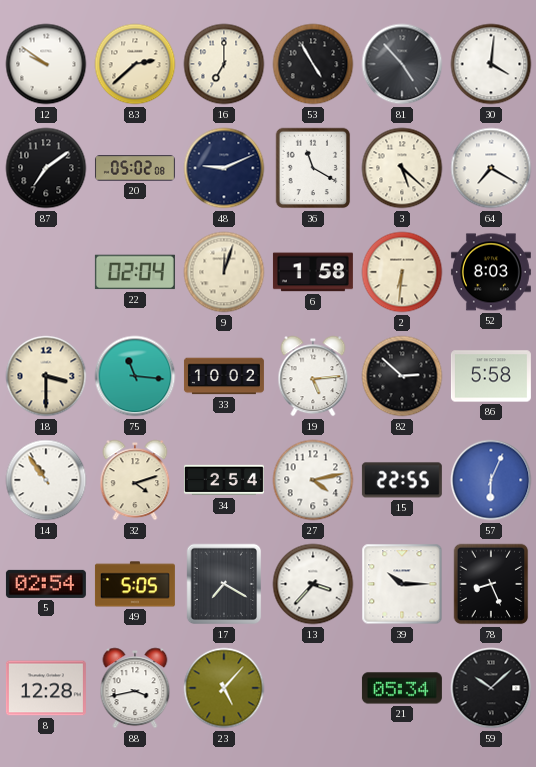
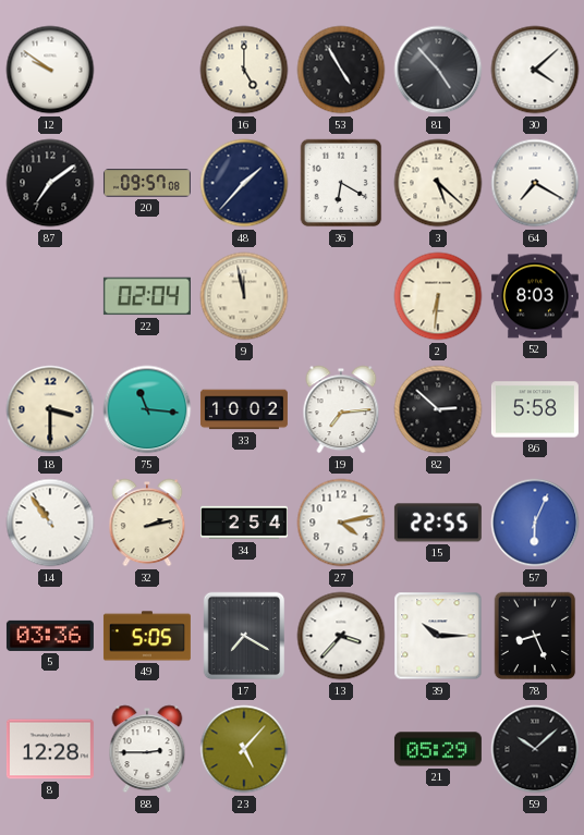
83: 2:38 -> none (135, 64)
16: 7:00 -> 5:00 (244, 70)
30: 4:01 -> 4:08 (535, 70)
20: 05:02 -> 09:57 (147, 183)
48: 9:11 -> 1:37 (244, 183)
36: 11:20 -> 6:20 (341, 183)
9: 12:03 -> 11:58 (244, 296)
6: 1:58 -> none (313, 272)
19: 5:14 -> 7:14 (341, 409)
32: 4:12 -> 2:13 (147, 523)
5: 02:54 -> 03:36 (50, 636)
88: 3:43 -> 2:45 (147, 749)
21: 05:34 -> 05:29 (438, 749)
